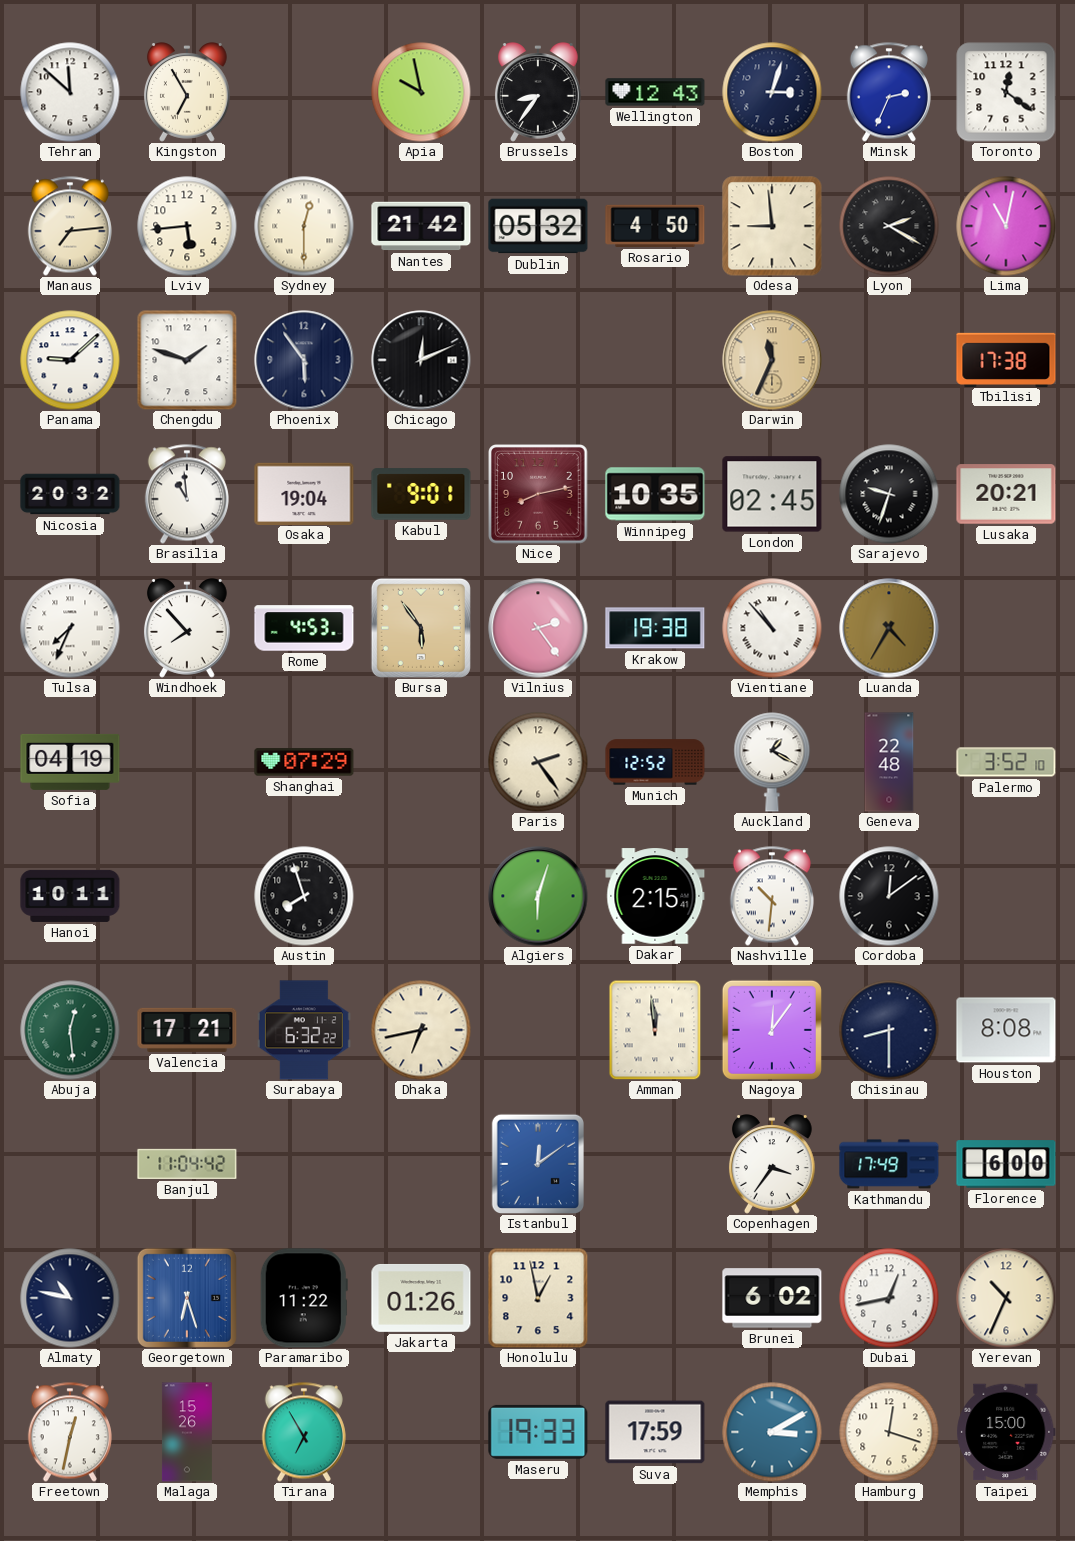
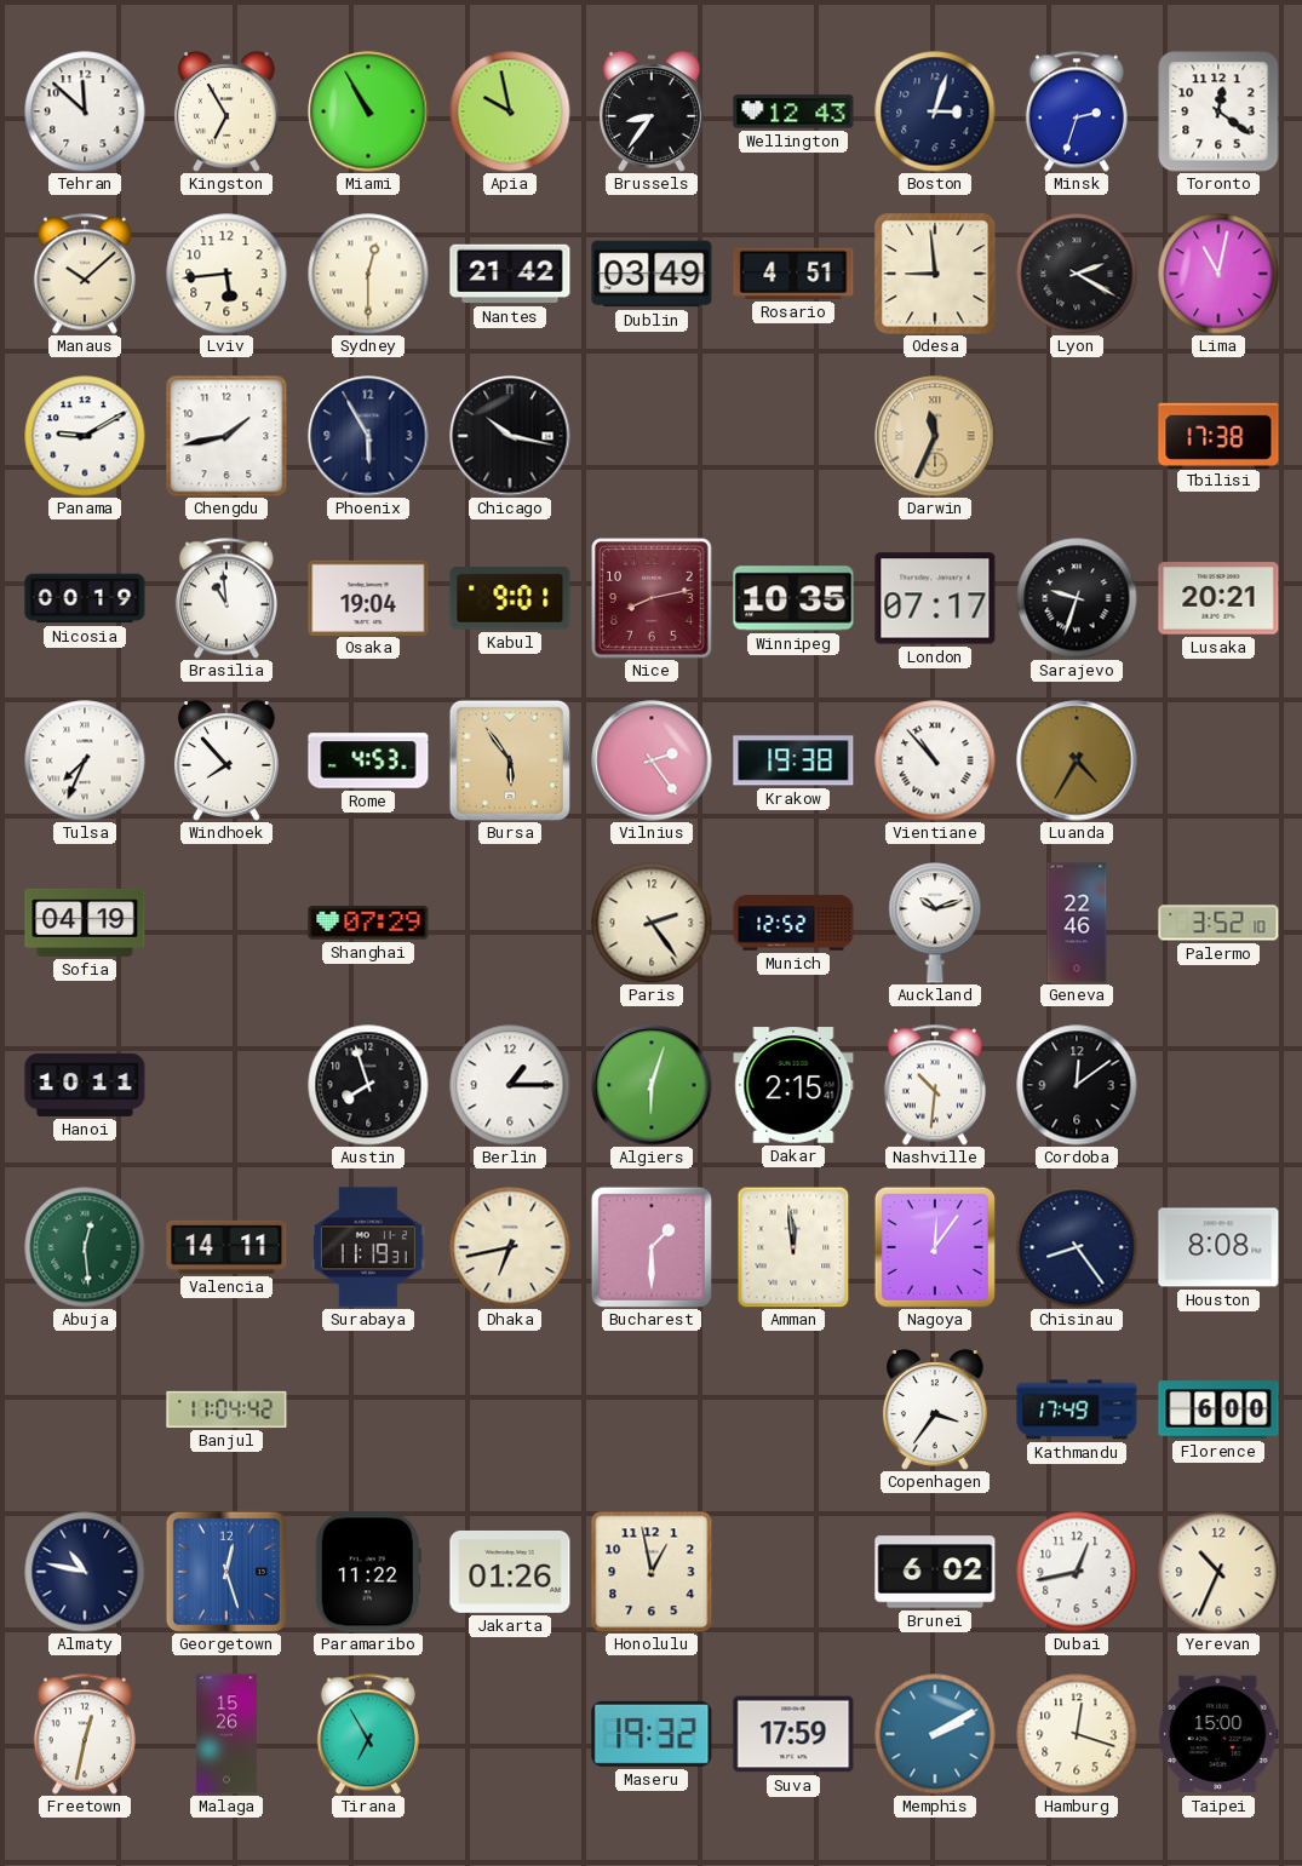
Miami: none -> 10:55 (368, 111)
Minsk: 2:34 -> 2:33 (1077, 111)
Manaus: 7:14 -> 10:08 (85, 274)
Dublin: 05:32 -> 03:49 (652, 274)
Rosario: 4:50 -> 4:51 (793, 274)
Panama: 9:08 -> 9:10 (85, 436)
Chengdu: 1:48 -> 1:43 (226, 436)
Phoenix: 5:54 -> 5:55 (368, 436)
Chicago: 12:11 -> 10:17 (510, 436)
Nicosia: 20:32 -> 00:19 (85, 598)
London: 02:45 -> 07:17 (935, 598)
Auckland: 1:20 -> 10:12 (935, 923)
Geneva: 22:48 -> 22:46 (1077, 923)
Berlin: none -> 1:15 (510, 1085)
Valencia: 17:21 -> 14:11 (226, 1247)
Surabaya: 6:32 -> 11:19 (368, 1247)
Bucharest: none -> 1:30 (652, 1247)
Chisinau: 8:30 -> 8:24 (1077, 1247)
Istanbul: 12:09 -> none (537, 1163)
Georgetown: 6:27 -> 12:27 (226, 1572)
Maseru: 19:33 -> 19:32 (652, 1734)
Memphis: 3:10 -> 2:10 (935, 1734)
